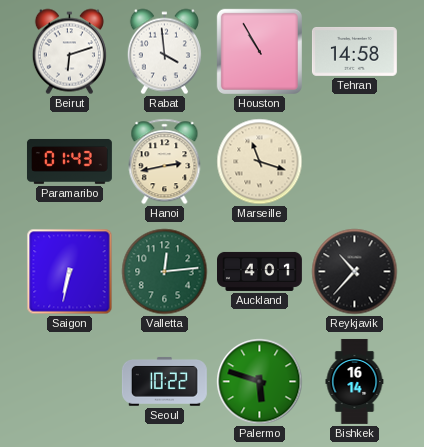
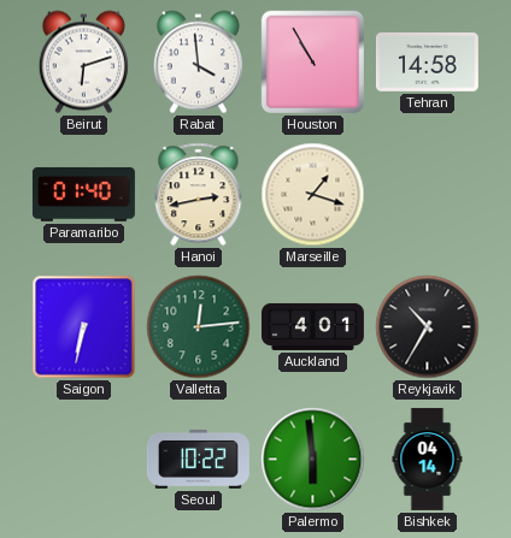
Paramaribo: 01:43 -> 01:40 (83, 194)
Marseille: 11:18 -> 1:18 (313, 195)
Reykjavik: 10:37 -> 10:35 (428, 327)
Palermo: 5:48 -> 5:59 (313, 460)
Bishkek: 16:14 -> 04:14 (428, 459)
